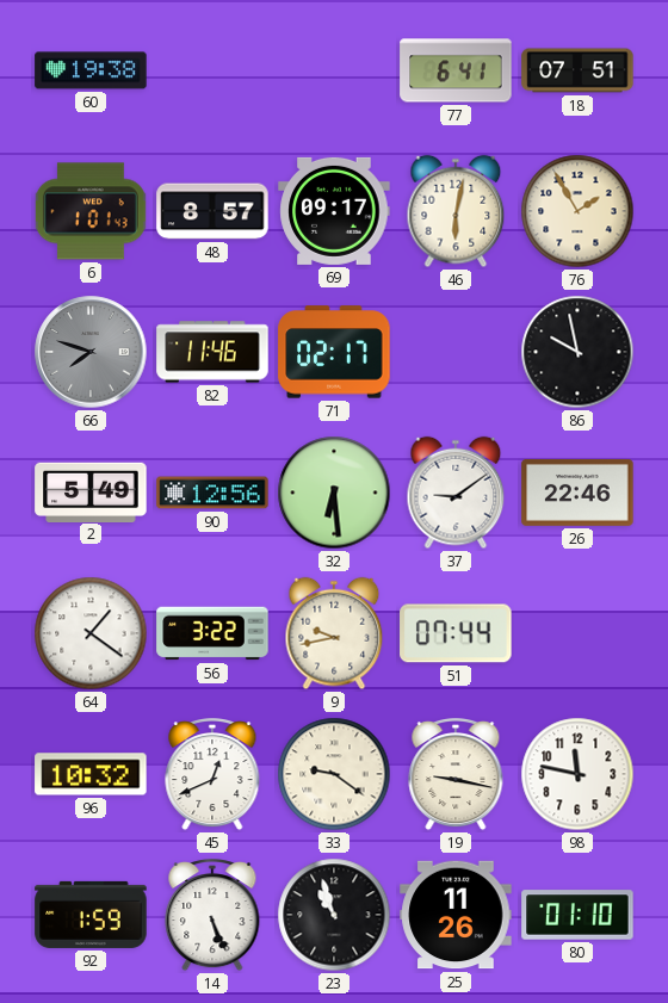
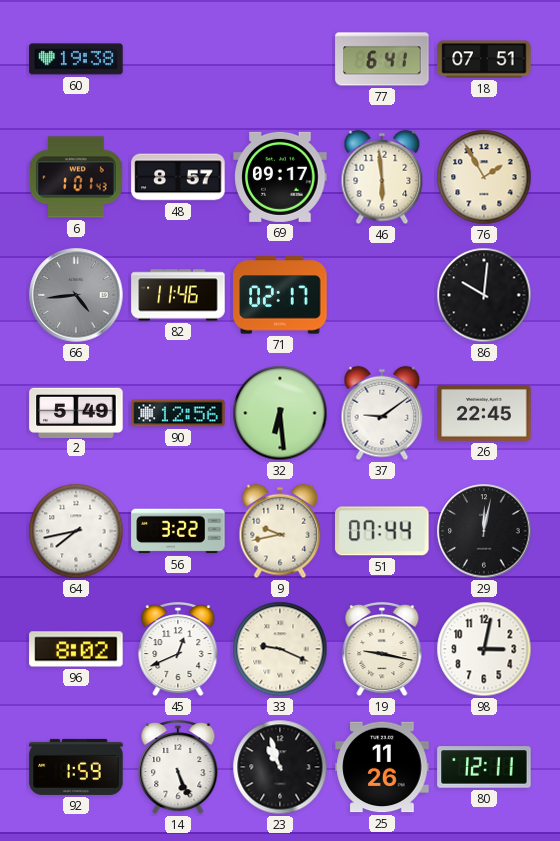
46: 6:02 -> 5:59 (382, 177)
66: 7:48 -> 4:44 (76, 295)
86: 9:58 -> 10:01 (484, 295)
26: 22:46 -> 22:45 (484, 413)
64: 1:21 -> 7:43 (76, 531)
29: none -> 12:02 (484, 531)
96: 10:32 -> 8:02 (76, 649)
33: 9:21 -> 9:19 (280, 649)
98: 11:47 -> 3:02 (484, 649)
80: 01:10 -> 12:11 (484, 767)
